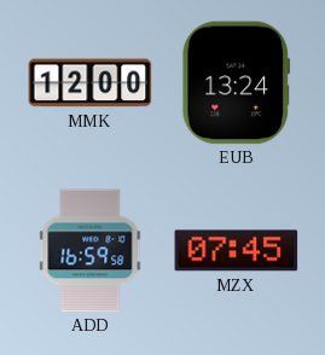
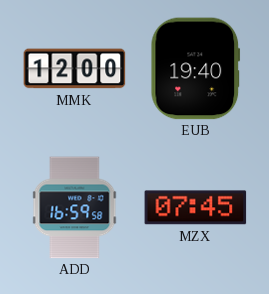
EUB: 13:24 -> 19:40 (196, 69)
